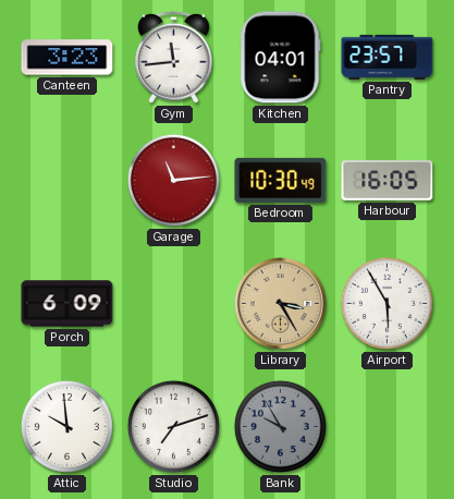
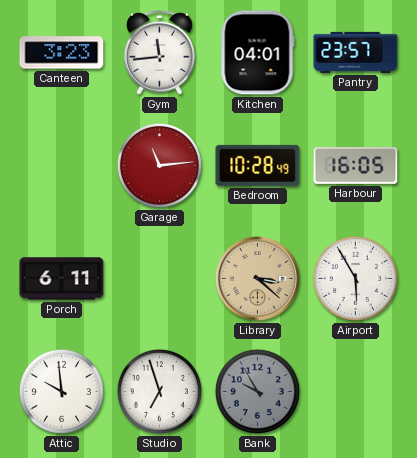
Bedroom: 10:30 -> 10:28 (258, 165)
Porch: 6:09 -> 6:11 (62, 279)
Library: 3:25 -> 3:22 (257, 278)
Studio: 7:12 -> 6:57 (159, 391)
